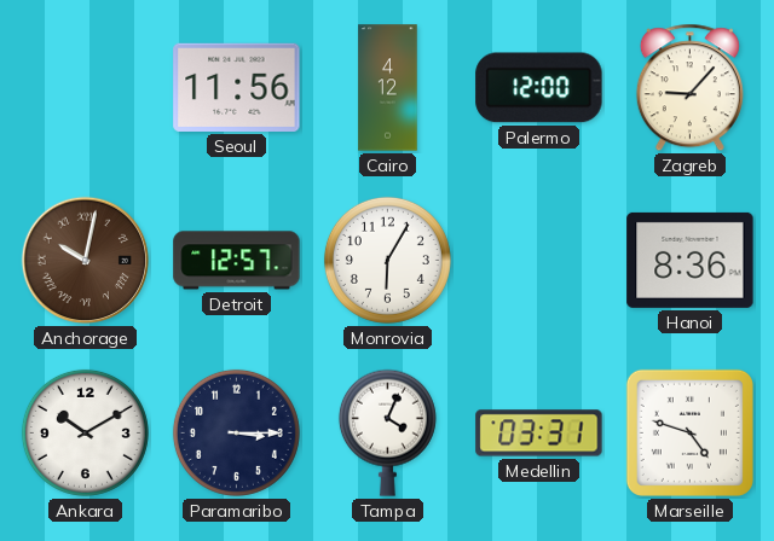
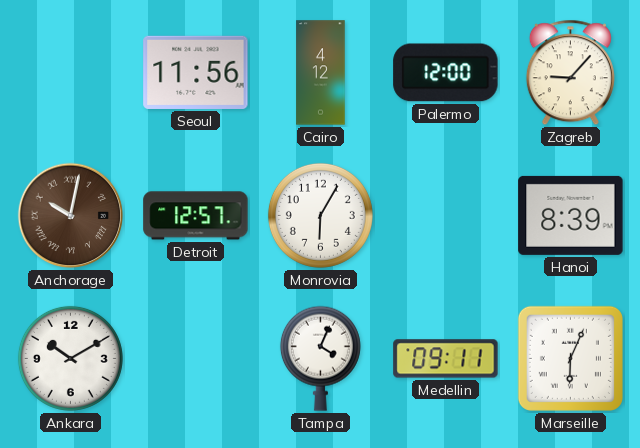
Hanoi: 8:36 -> 8:39 (571, 215)
Paramaribo: 3:15 -> none (236, 432)
Medellin: 03:31 -> 09:11 (446, 359)
Marseille: 4:48 -> 6:04 (570, 358)
